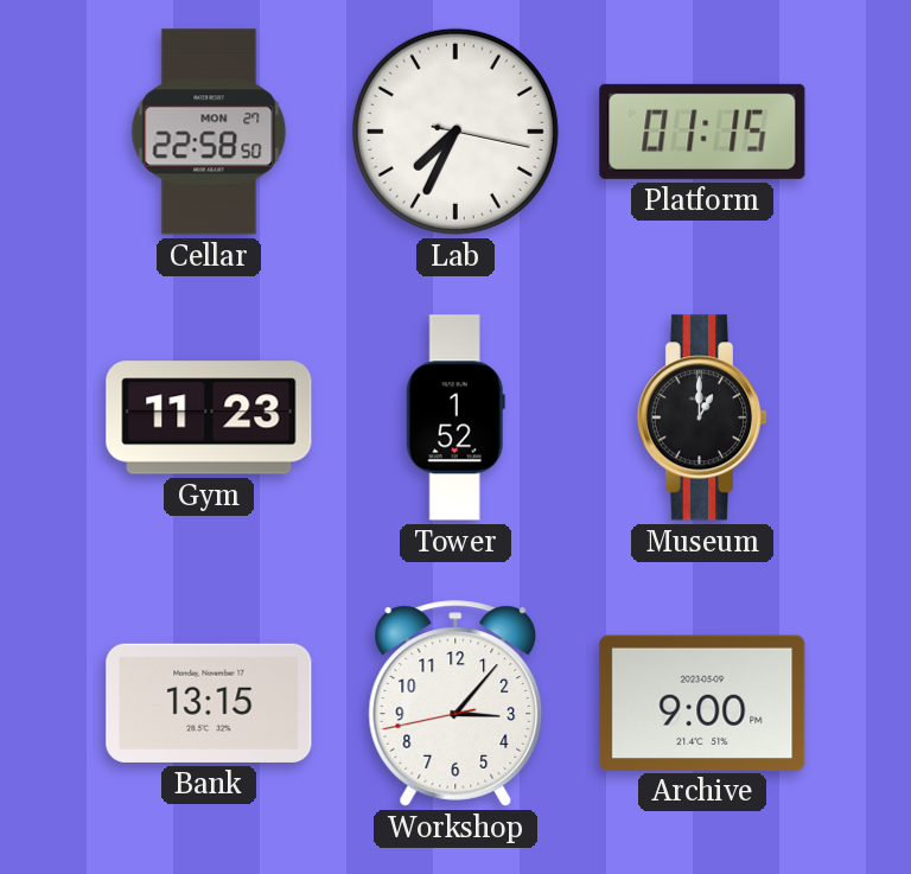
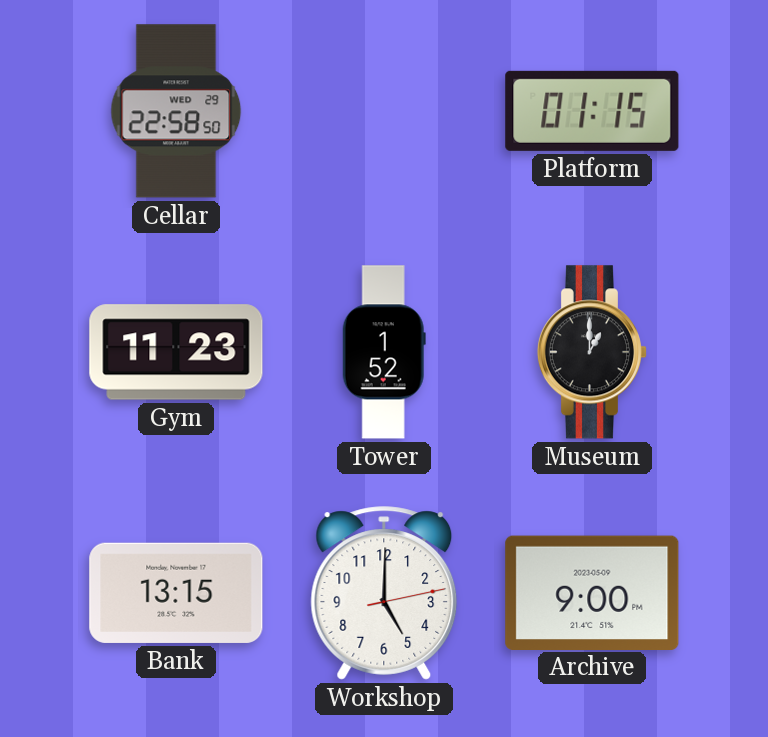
Cellar date: MON 27 -> WED 29 (176, 111)
Lab: 7:34 -> none (455, 132)
Workshop: 3:06 -> 5:00 (384, 593)
